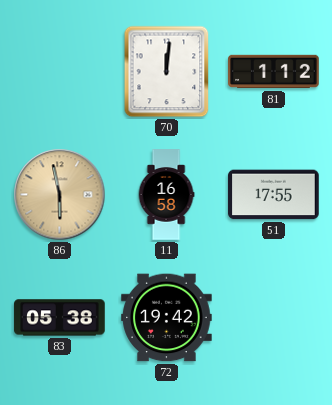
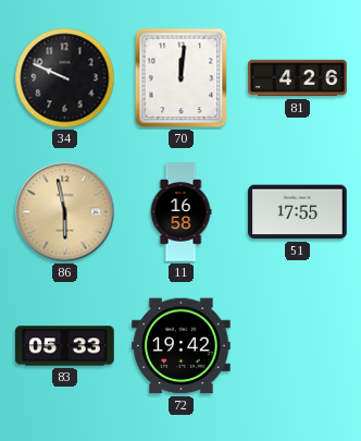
34: none -> 9:49 (65, 78)
81: 1:12 -> 4:26 (298, 78)
83: 05:38 -> 05:33 (65, 346)
